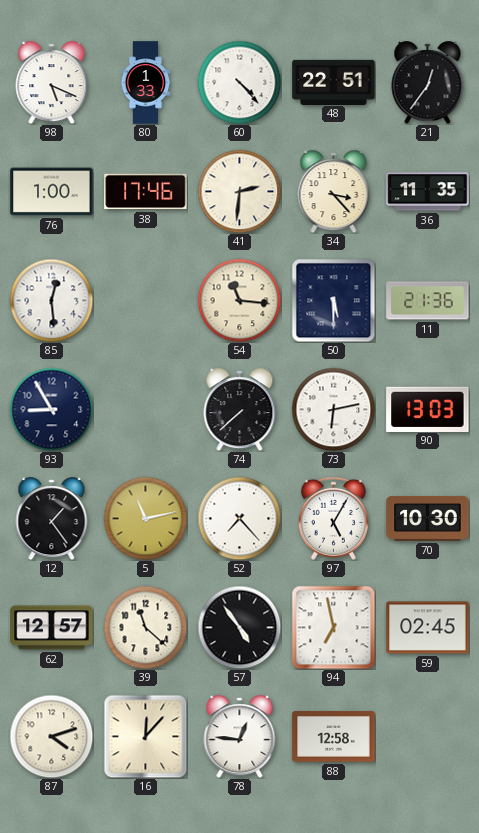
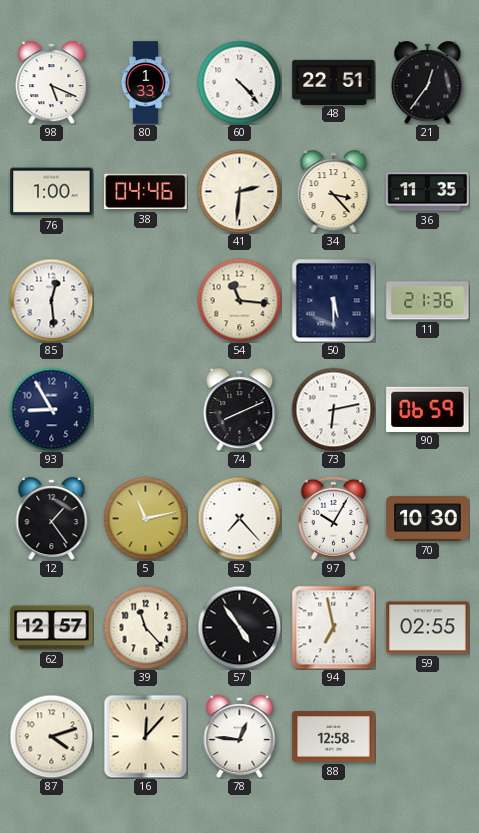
38: 17:46 -> 04:46 (146, 192)
74: 7:38 -> 8:11 (240, 410)
90: 13:03 -> 06:59 (428, 409)
97: 5:05 -> 10:05 (333, 518)
39: 11:22 -> 11:23 (145, 627)
59: 02:45 -> 02:55 (428, 628)
